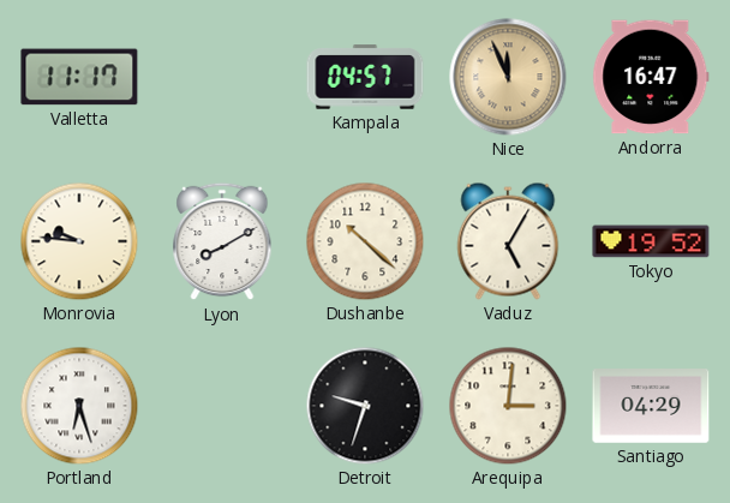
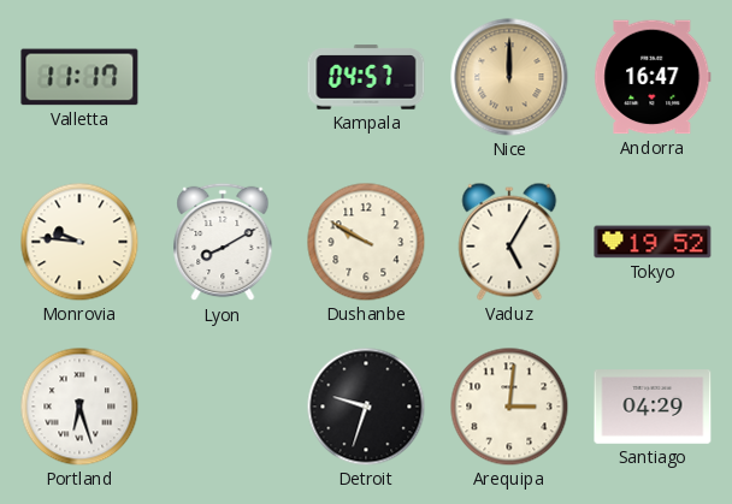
Nice: 11:56 -> 12:00 (509, 77)
Dushanbe: 10:22 -> 9:50 (366, 242)
